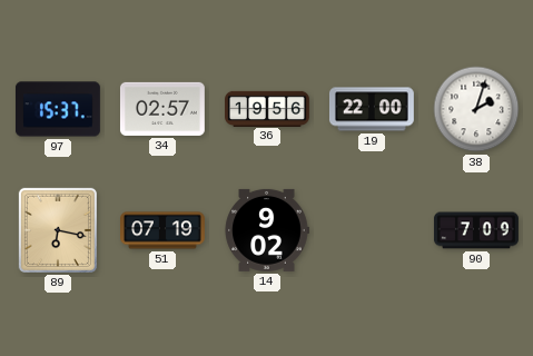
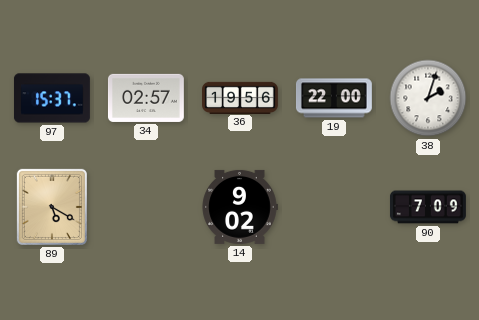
89: 6:17 -> 5:20 (52, 207)
51: 07:19 -> none (164, 230)
